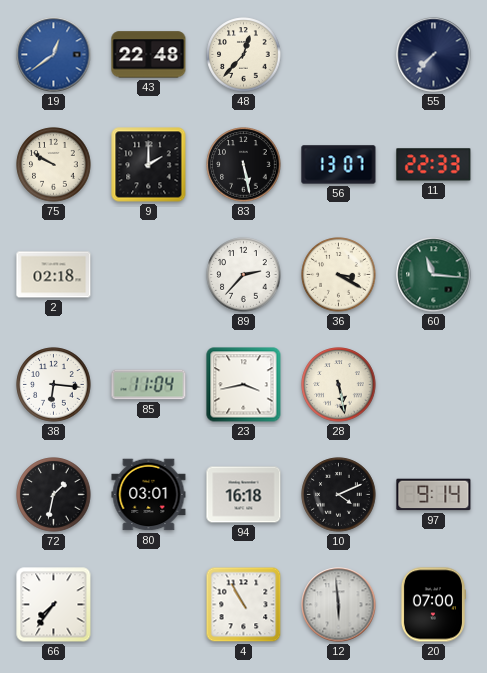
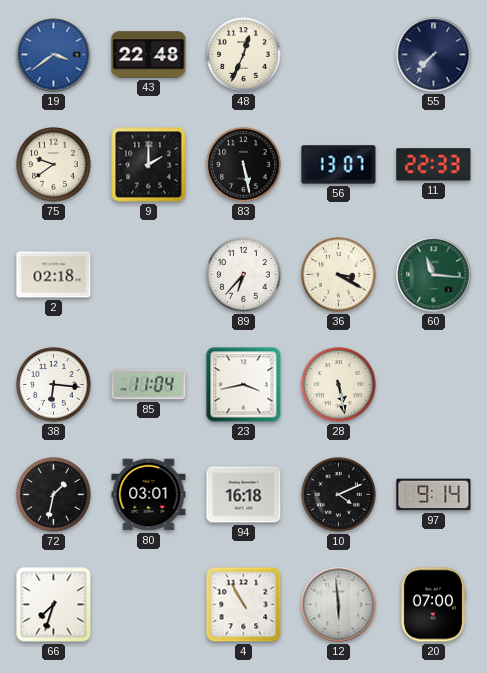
19: 12:39 -> 3:39 (54, 55)
48: 12:37 -> 12:34 (244, 55)
75: 9:50 -> 9:39 (54, 165)
89: 2:37 -> 6:37 (244, 275)
66: 7:36 -> 7:33 (54, 605)
